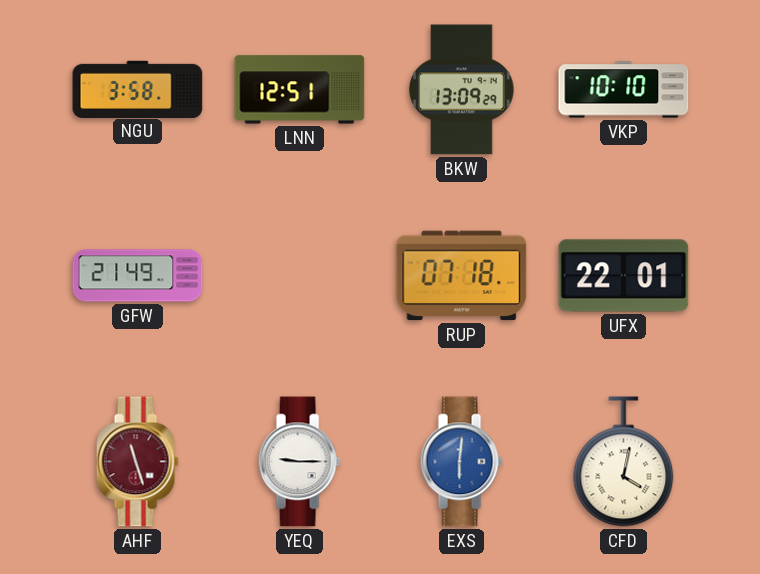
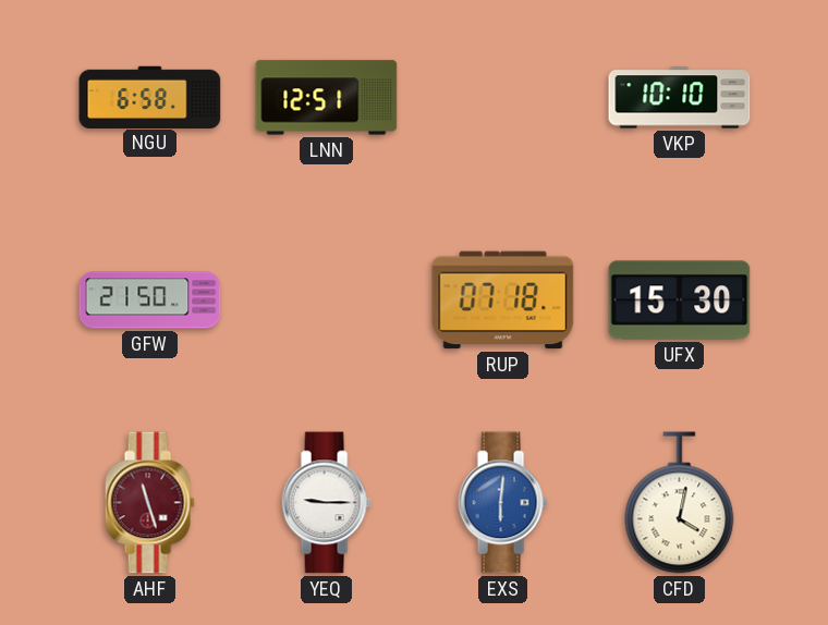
NGU: 3:58 -> 6:58 (150, 97)
BKW: 13:09 -> none (462, 90)
GFW: 21:49 -> 21:50 (150, 301)
UFX: 22:01 -> 15:30 (680, 301)
